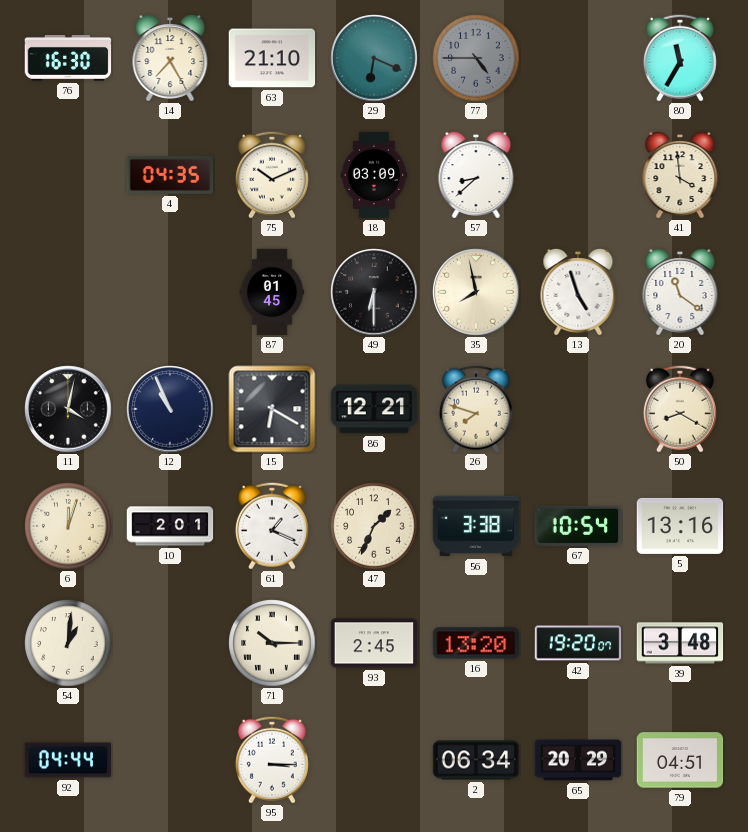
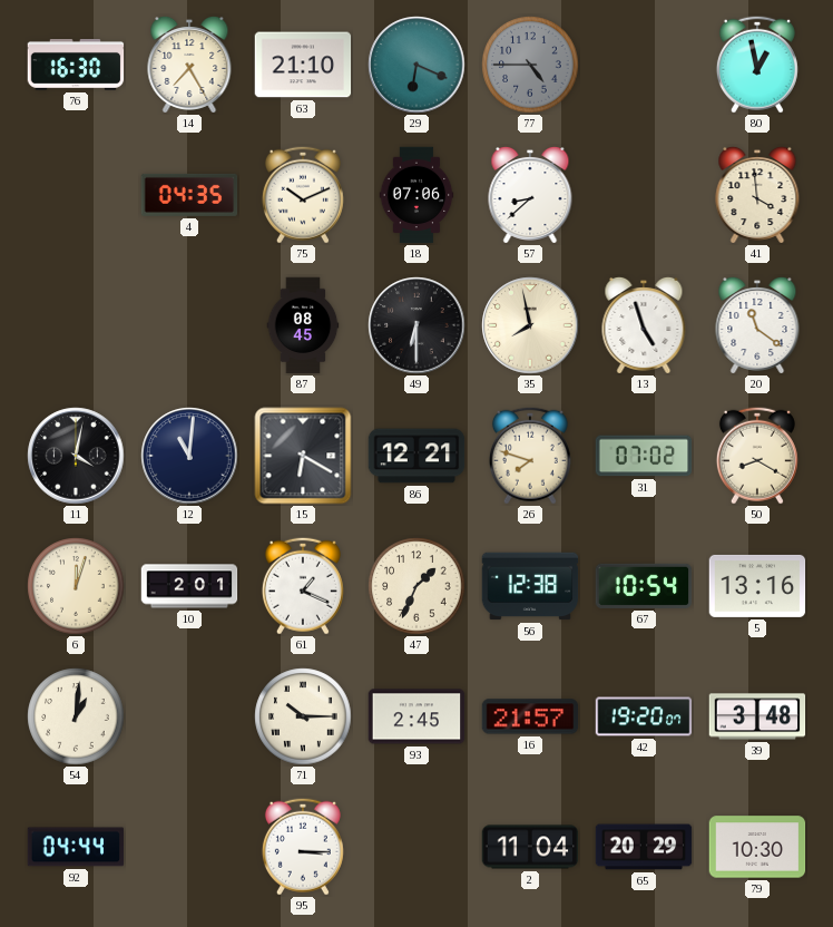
80: 11:35 -> 12:58 (757, 65)
18: 03:09 -> 07:06 (416, 195)
87: 01:45 -> 08:45 (303, 325)
12: 10:56 -> 11:01 (189, 456)
31: none -> 07:02 (644, 456)
56: 3:38 -> 12:38 (530, 586)
16: 13:20 -> 21:57 (530, 716)
2: 06:34 -> 11:04 (530, 847)
79: 04:51 -> 10:30 (757, 847)
